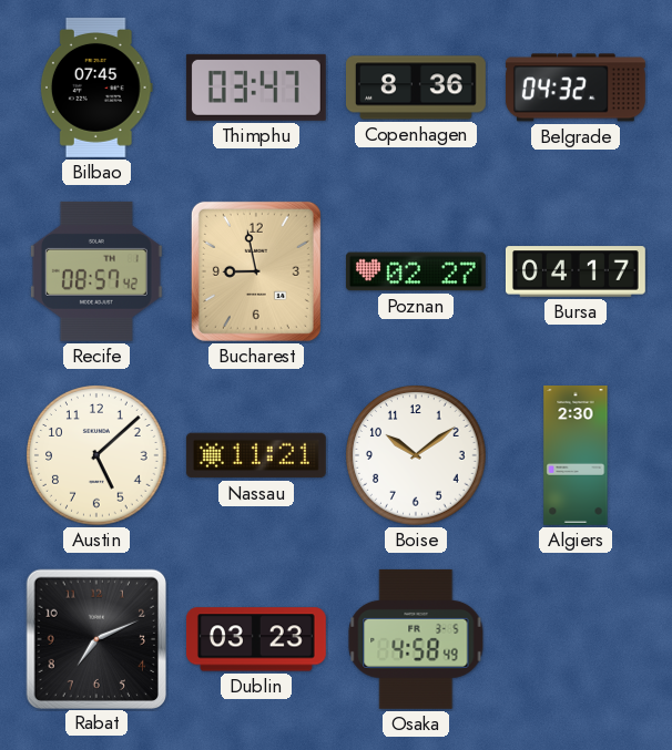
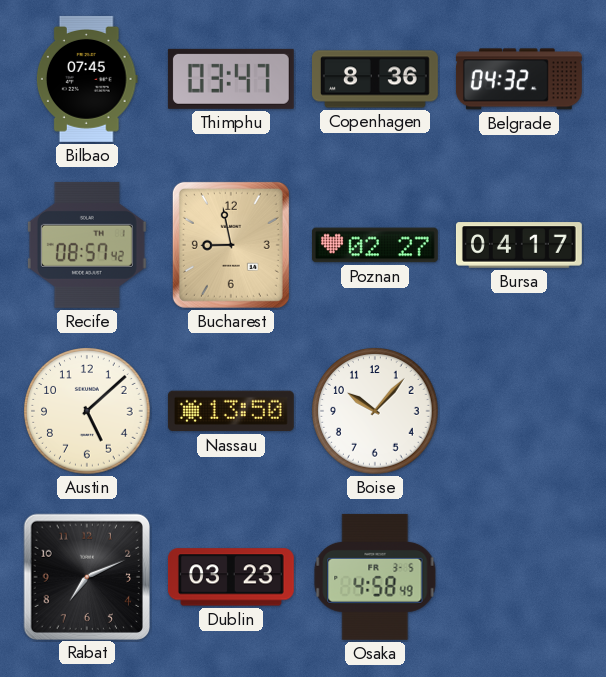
Nassau: 11:21 -> 13:50 (231, 411)
Boise: 10:09 -> 10:07 (375, 411)
Algiers: 2:30 -> none (576, 456)
